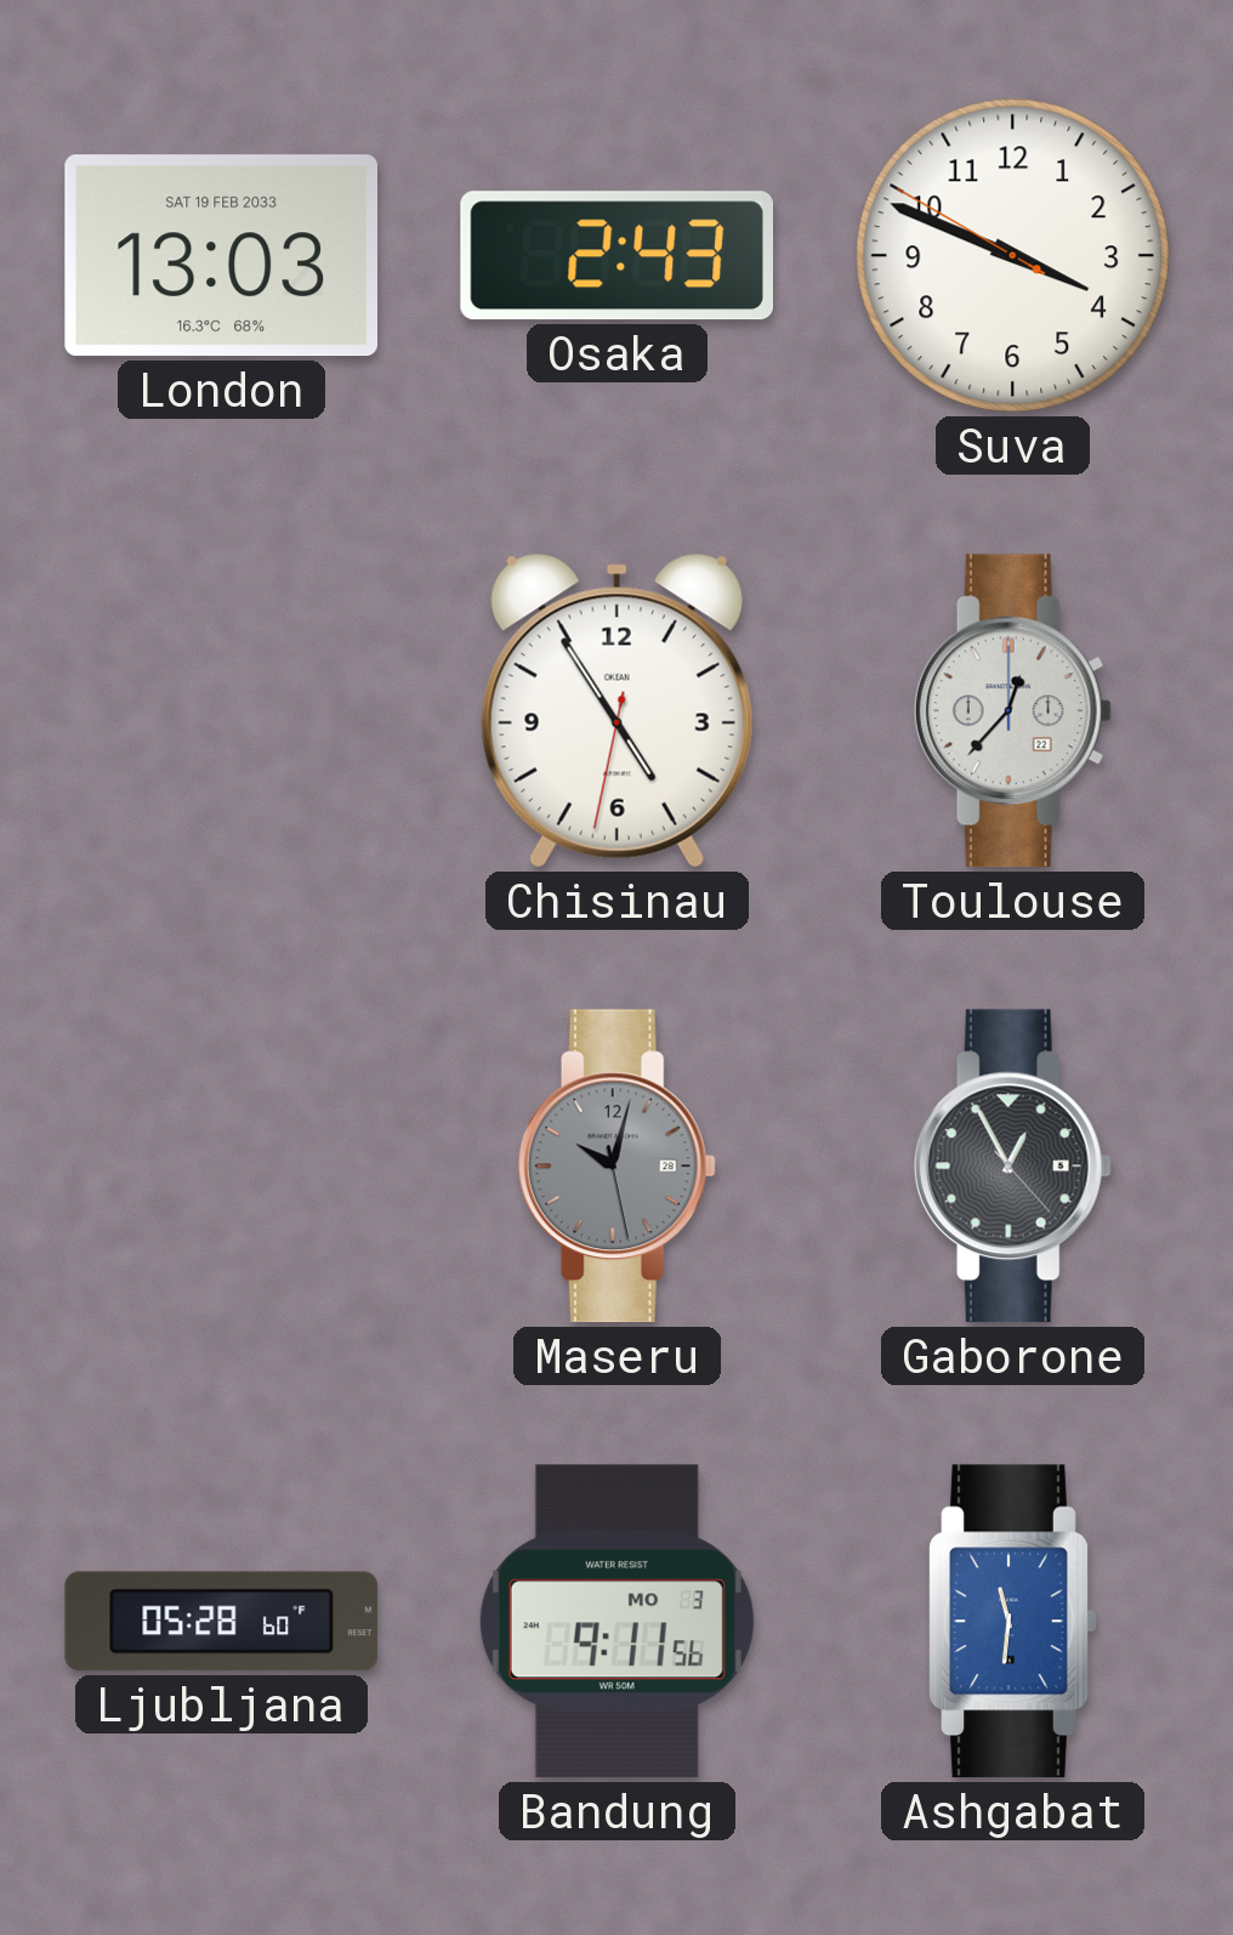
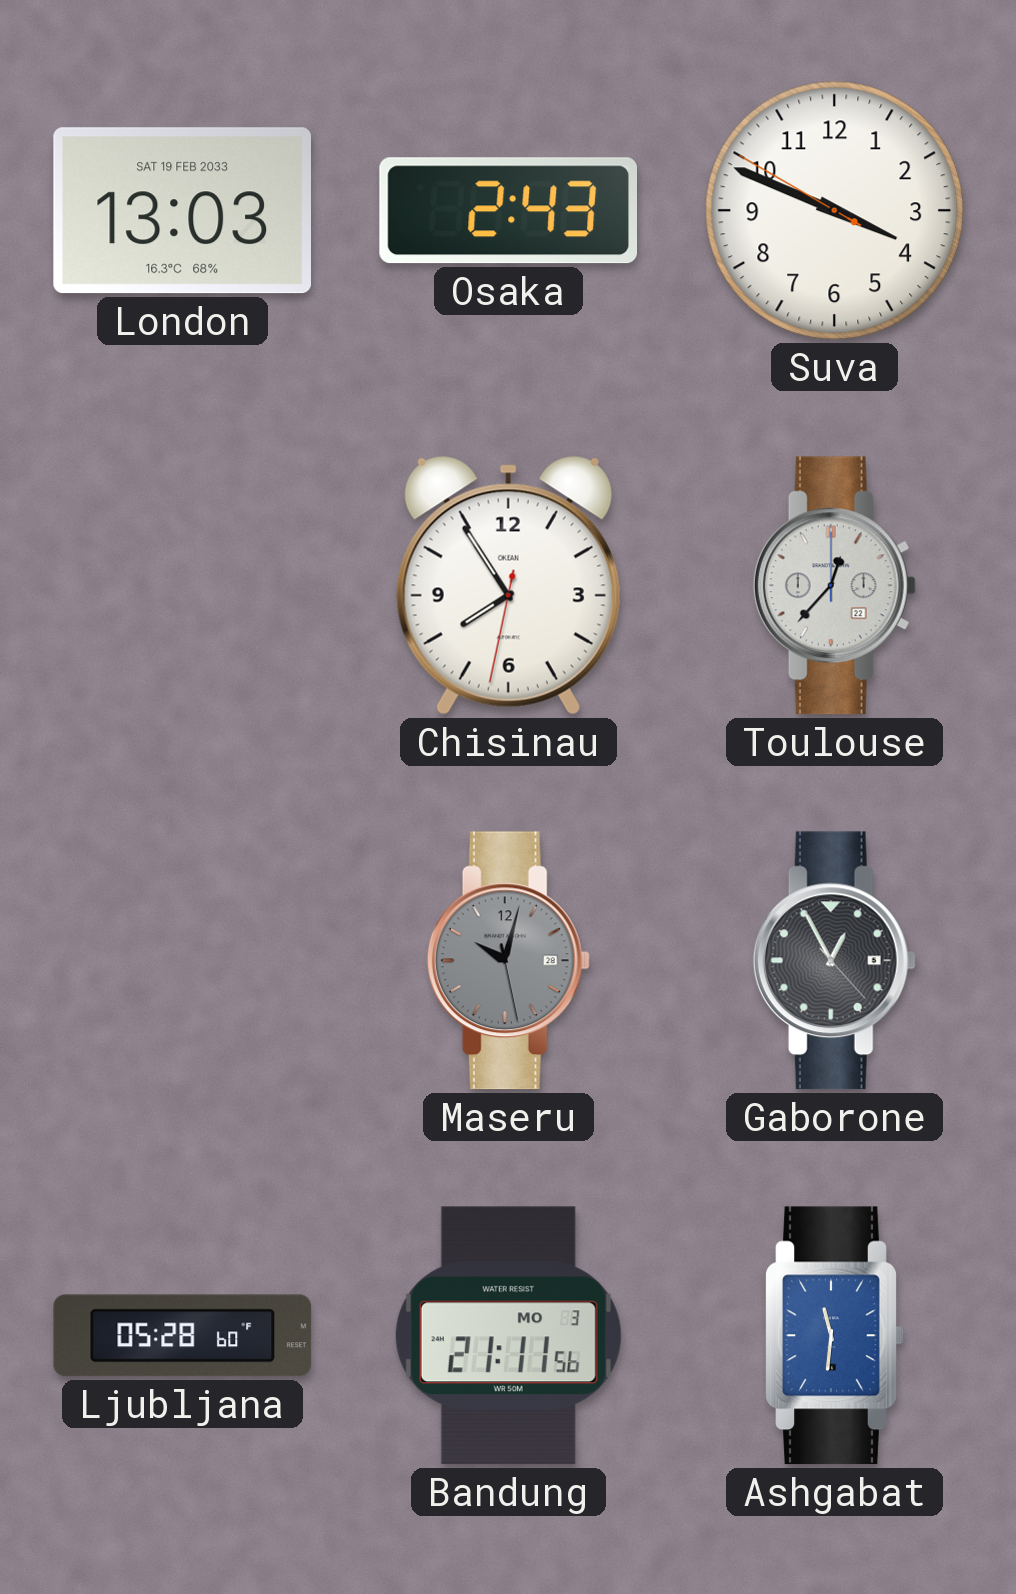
Chisinau: 4:54 -> 7:54 (508, 586)
Bandung: 9:11 -> 21:11 (508, 1336)
